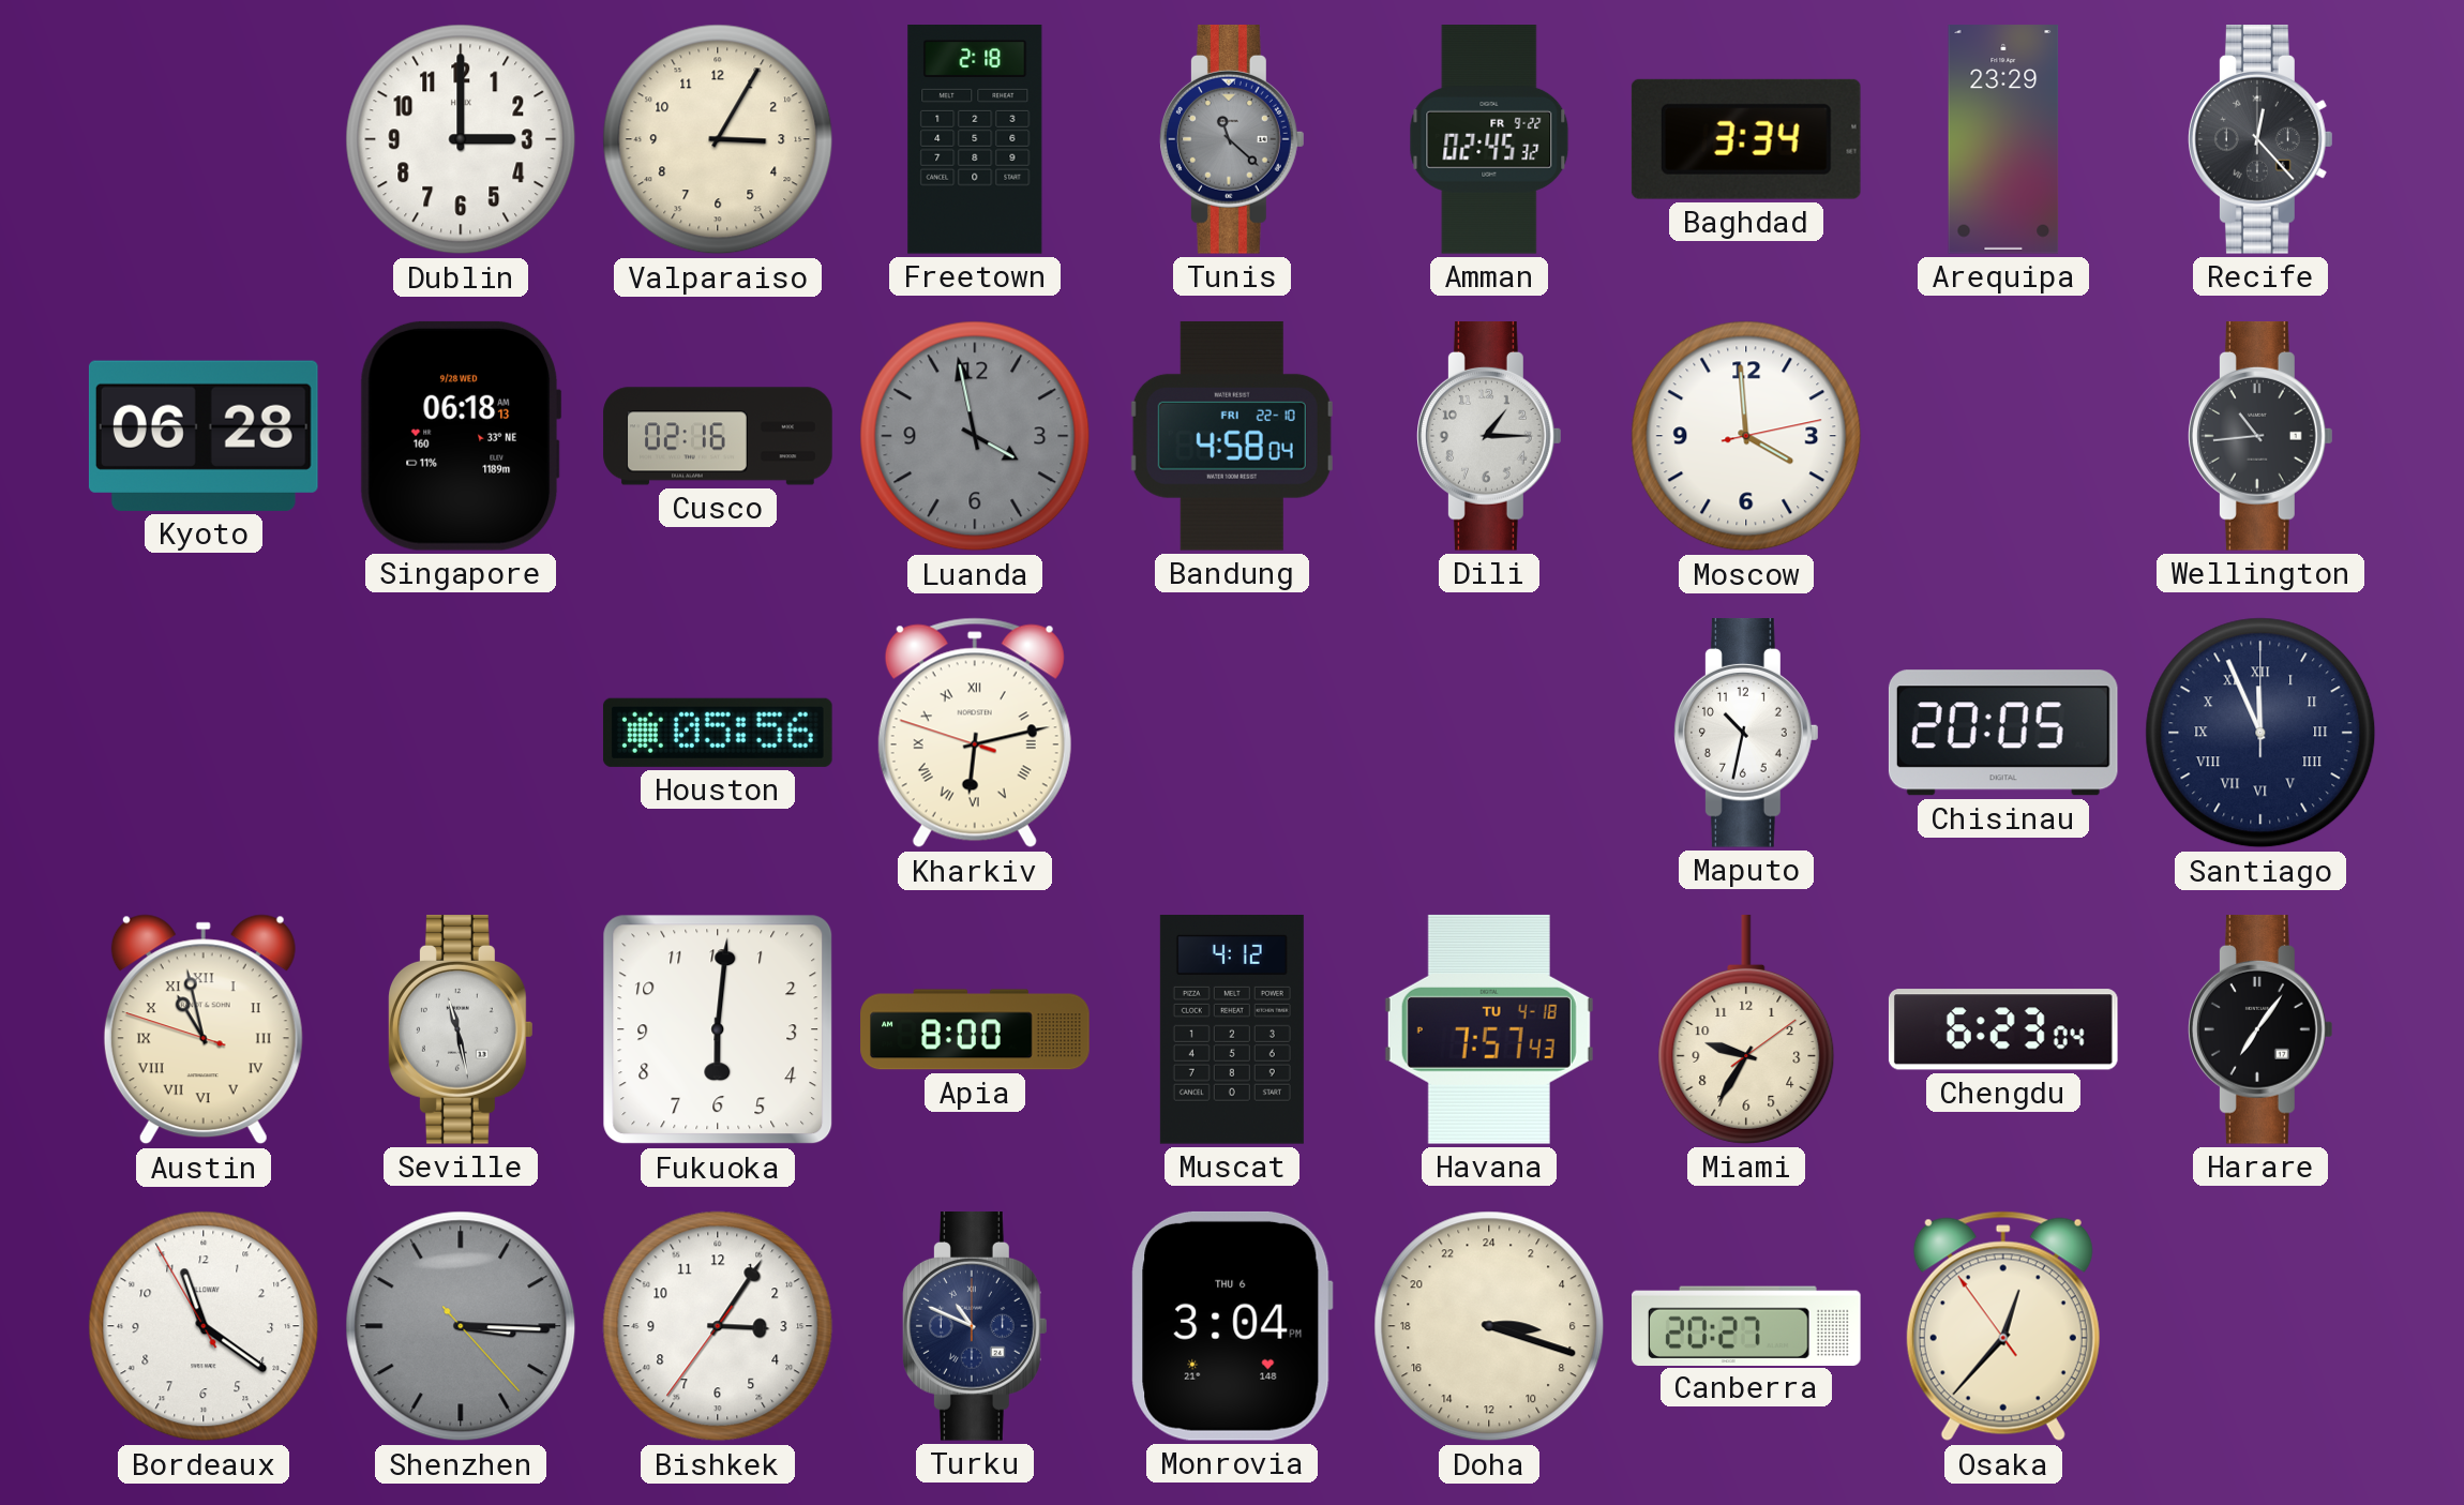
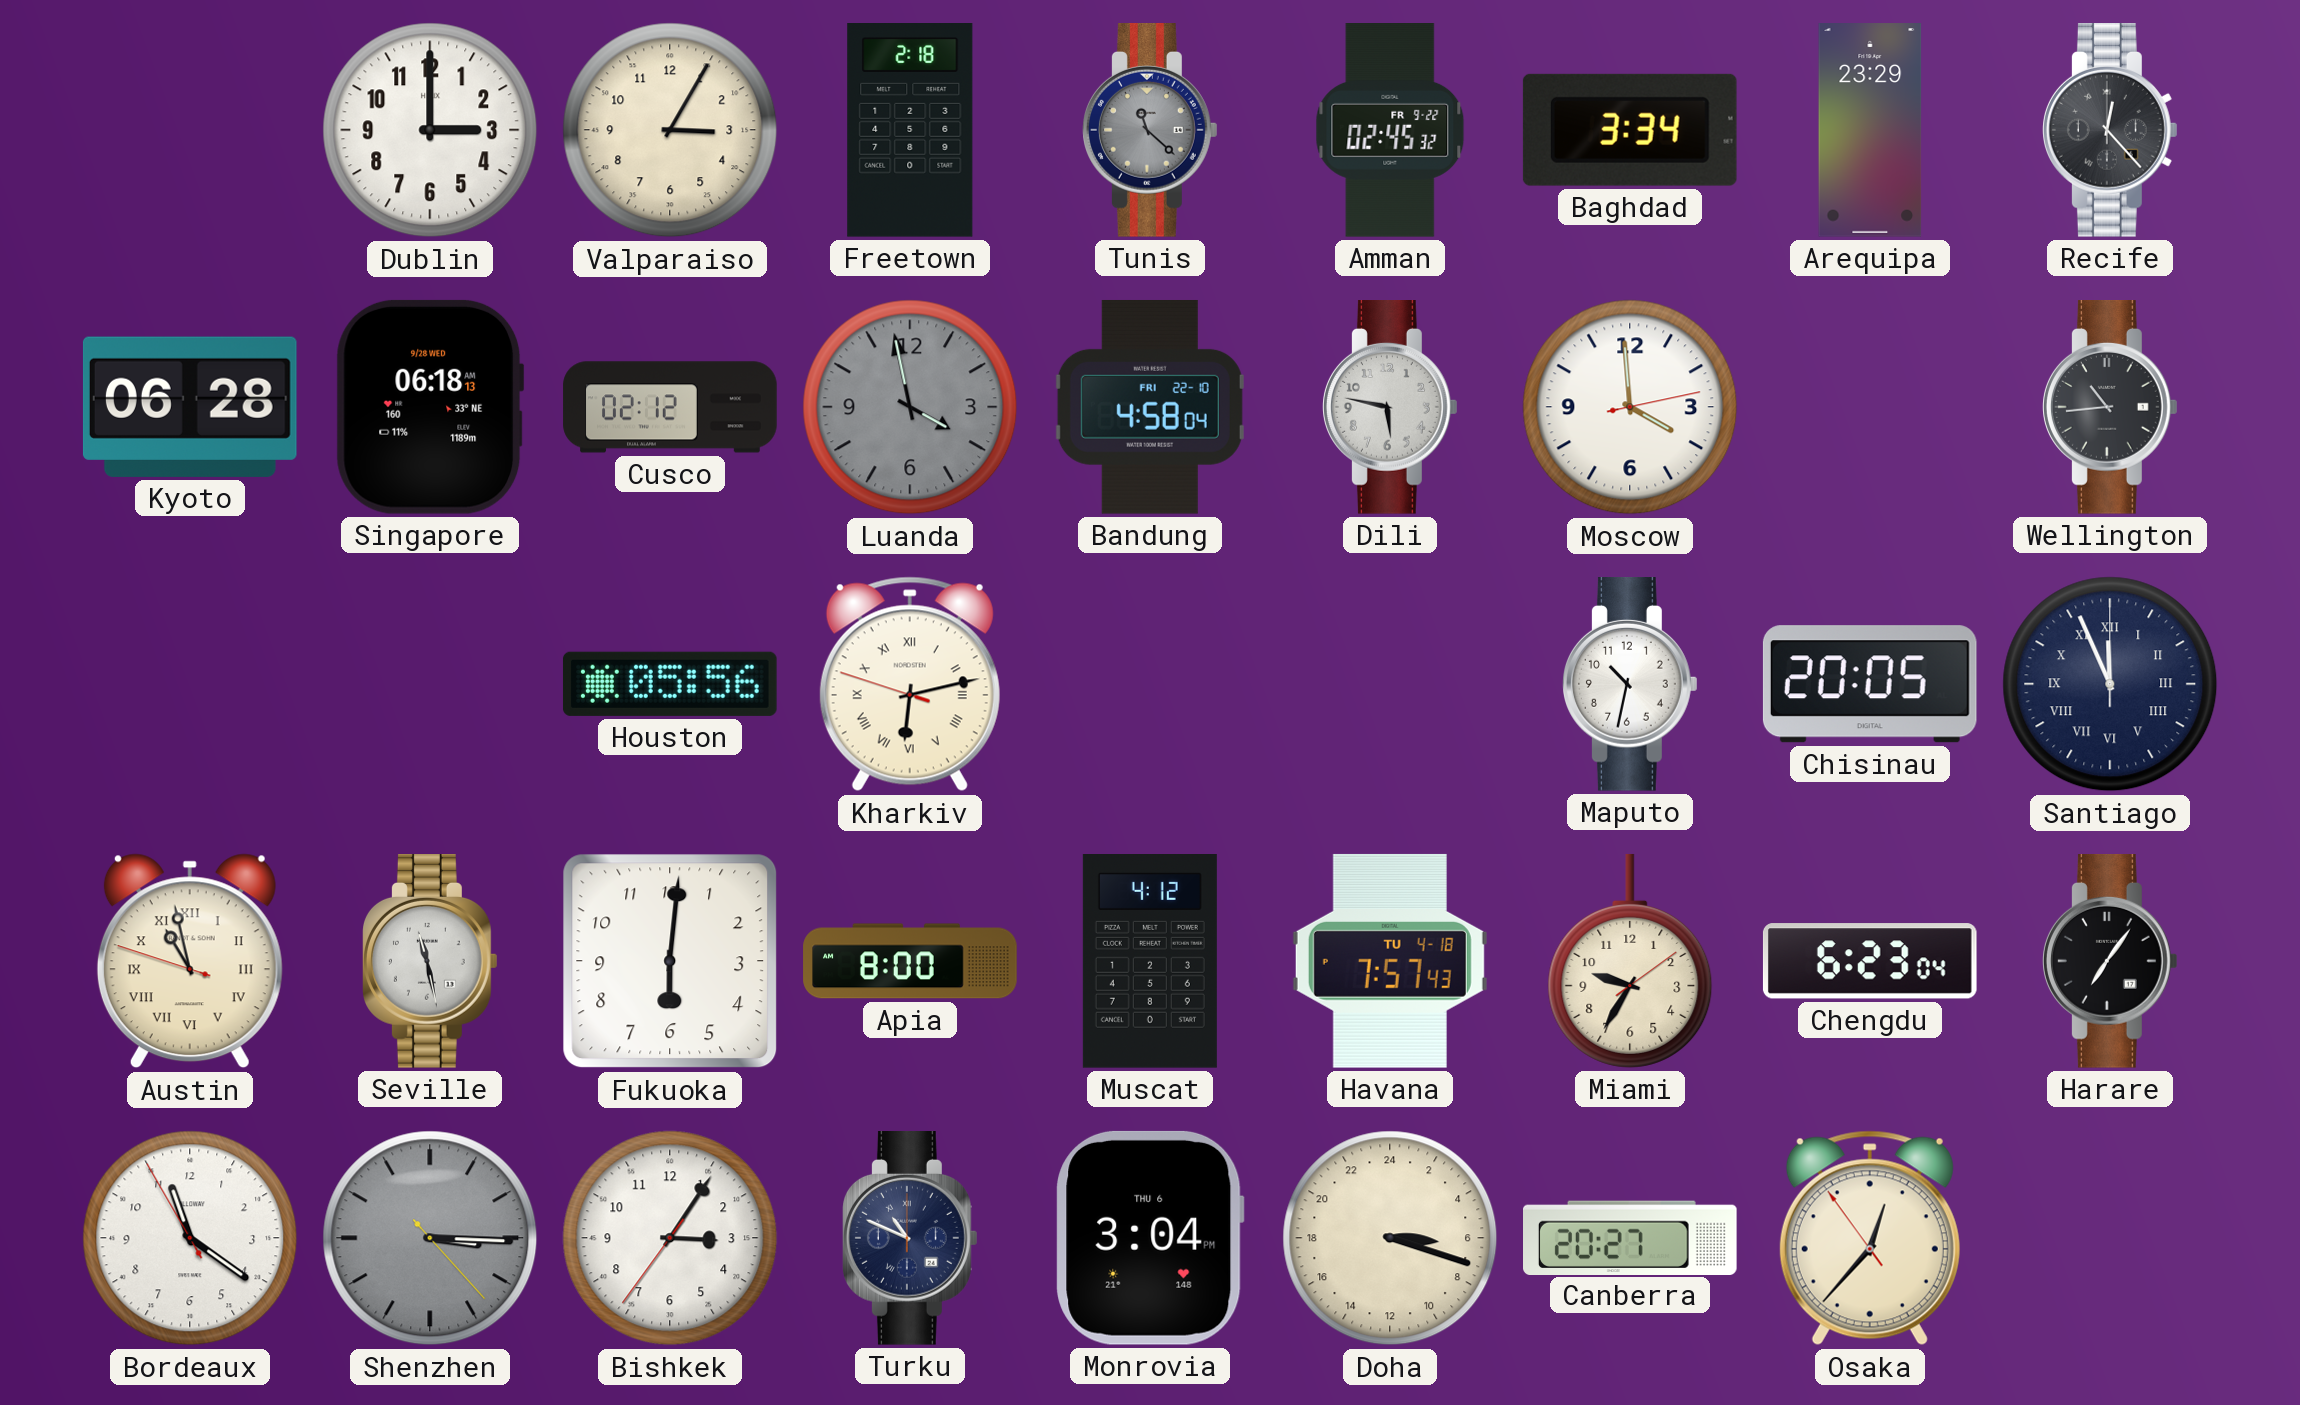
Cusco: 02:16 -> 02:12 (670, 407)
Dili: 1:15 -> 5:47 (1391, 408)
